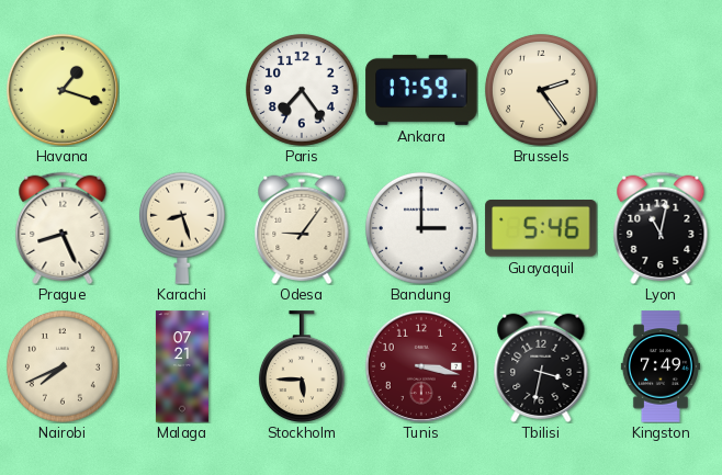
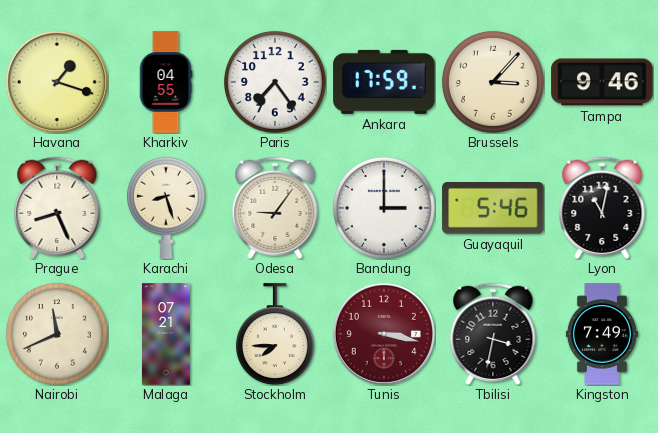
Kharkiv: none -> 04:55 (166, 82)
Brussels: 2:24 -> 3:07 (493, 82)
Tampa: none -> 9:46 (602, 82)
Nairobi: 7:41 -> 11:41 (57, 334)
Stockholm: 5:45 -> 7:45 (275, 334)
